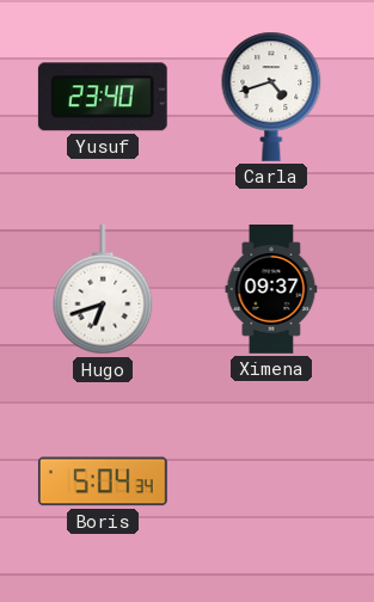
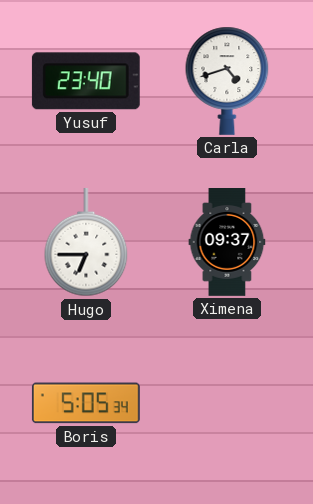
Hugo: 6:42 -> 6:45 (86, 243)
Boris: 5:04 -> 5:05 (86, 403)
